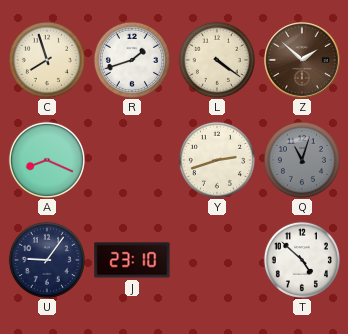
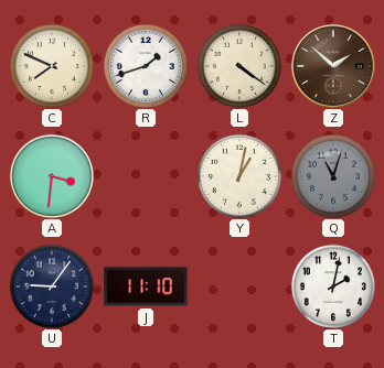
C: 7:57 -> 7:49 (52, 66)
A: 8:19 -> 3:31 (52, 176)
Y: 2:42 -> 1:02 (239, 176)
J: 23:10 -> 11:10 (146, 286)
T: 4:52 -> 2:02 (333, 286)
